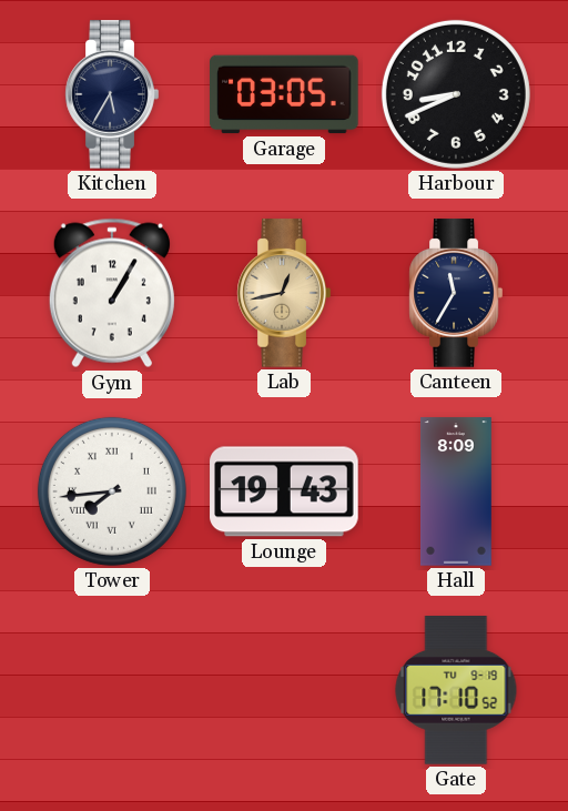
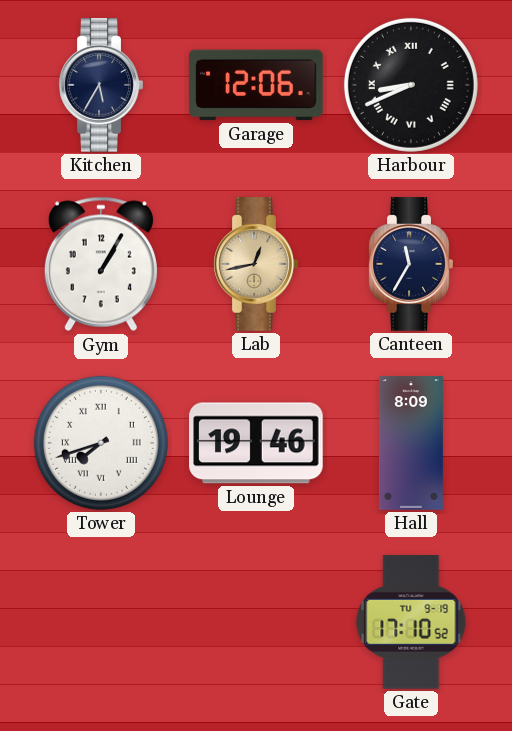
Garage: 03:05 -> 12:06 (256, 85)
Harbour numerals: Arabic -> Roman (411, 85)
Tower: 7:44 -> 7:42 (101, 443)
Lounge: 19:43 -> 19:46 (256, 443)
